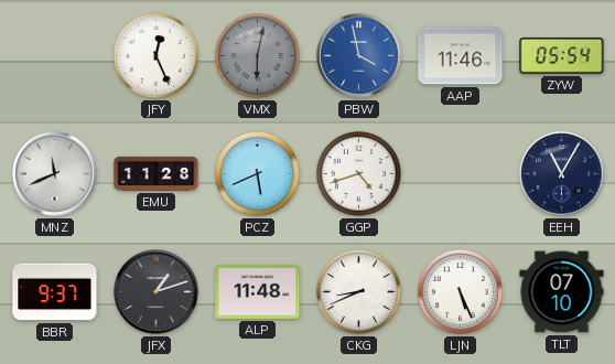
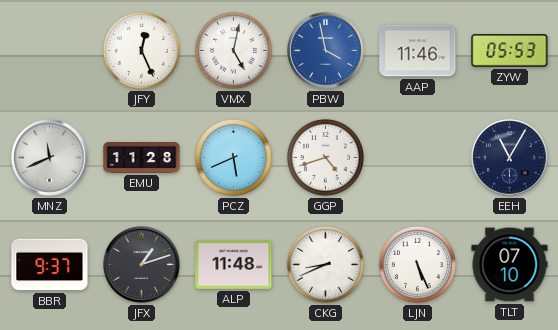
VMX: 6:02 -> 5:02 (233, 50)
VMX dial: grey -> white (233, 50)
ZYW: 05:54 -> 05:53 (510, 51)
